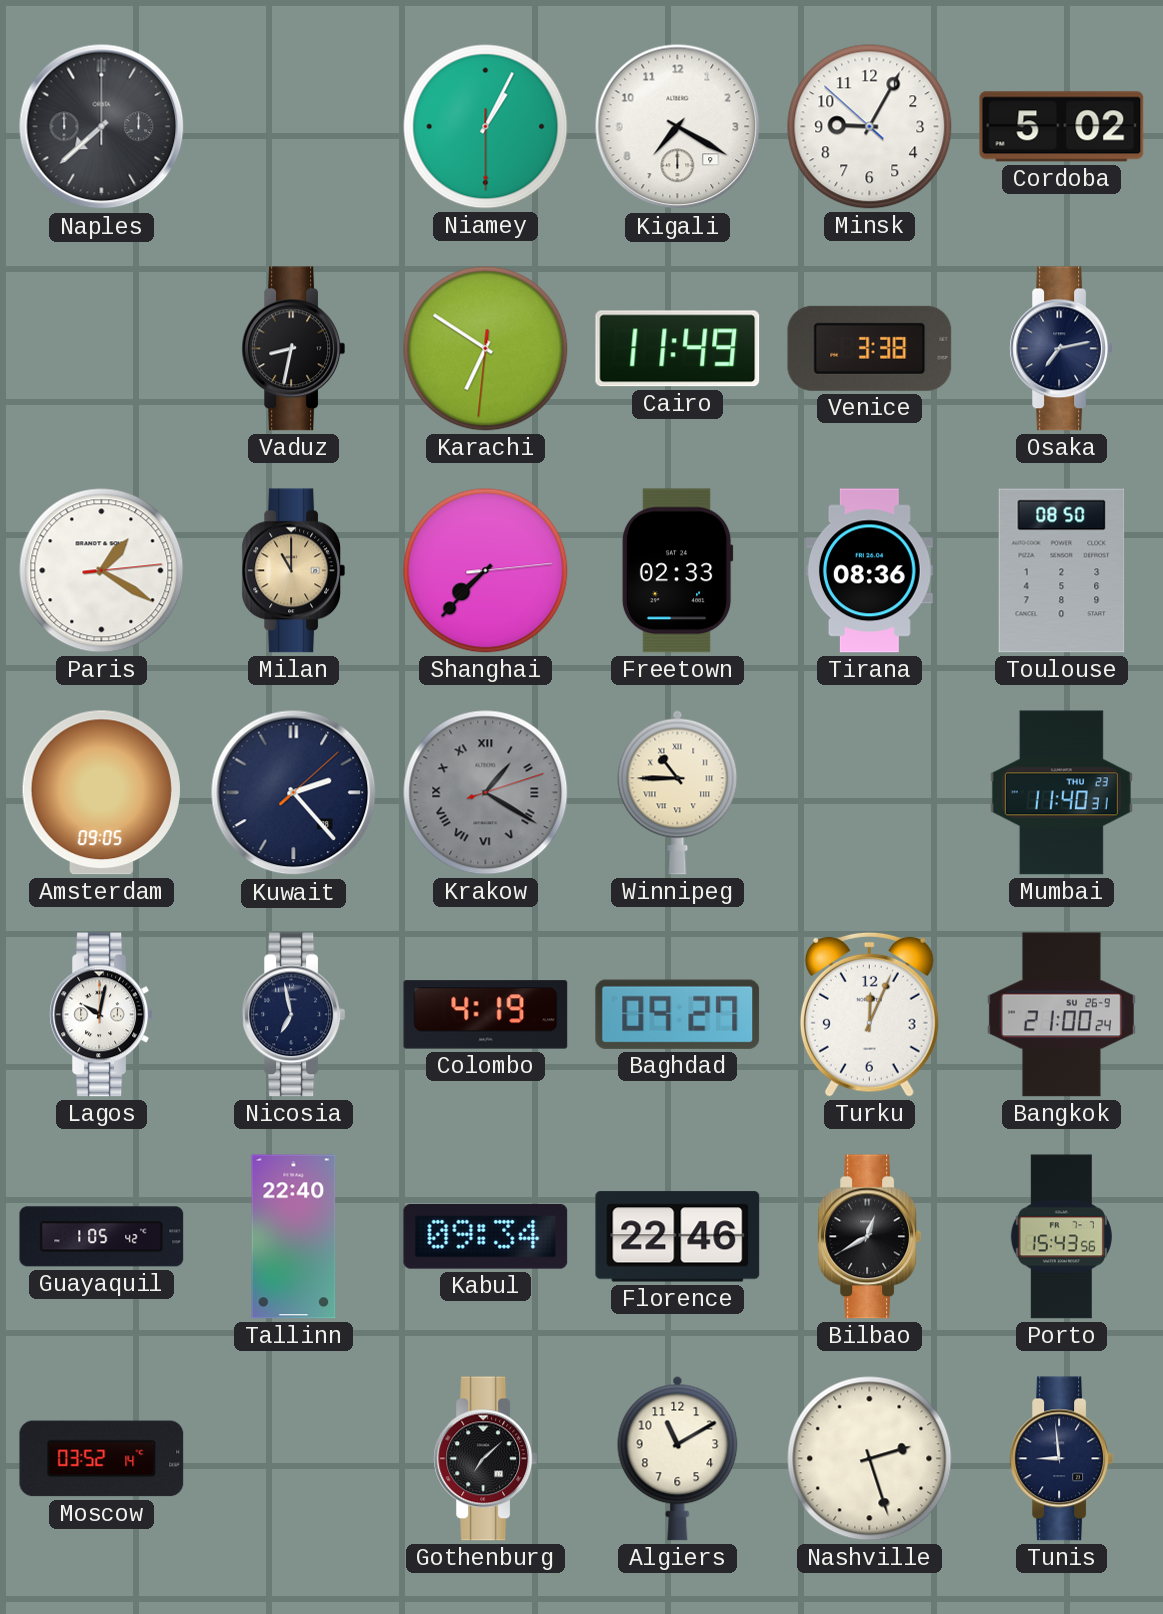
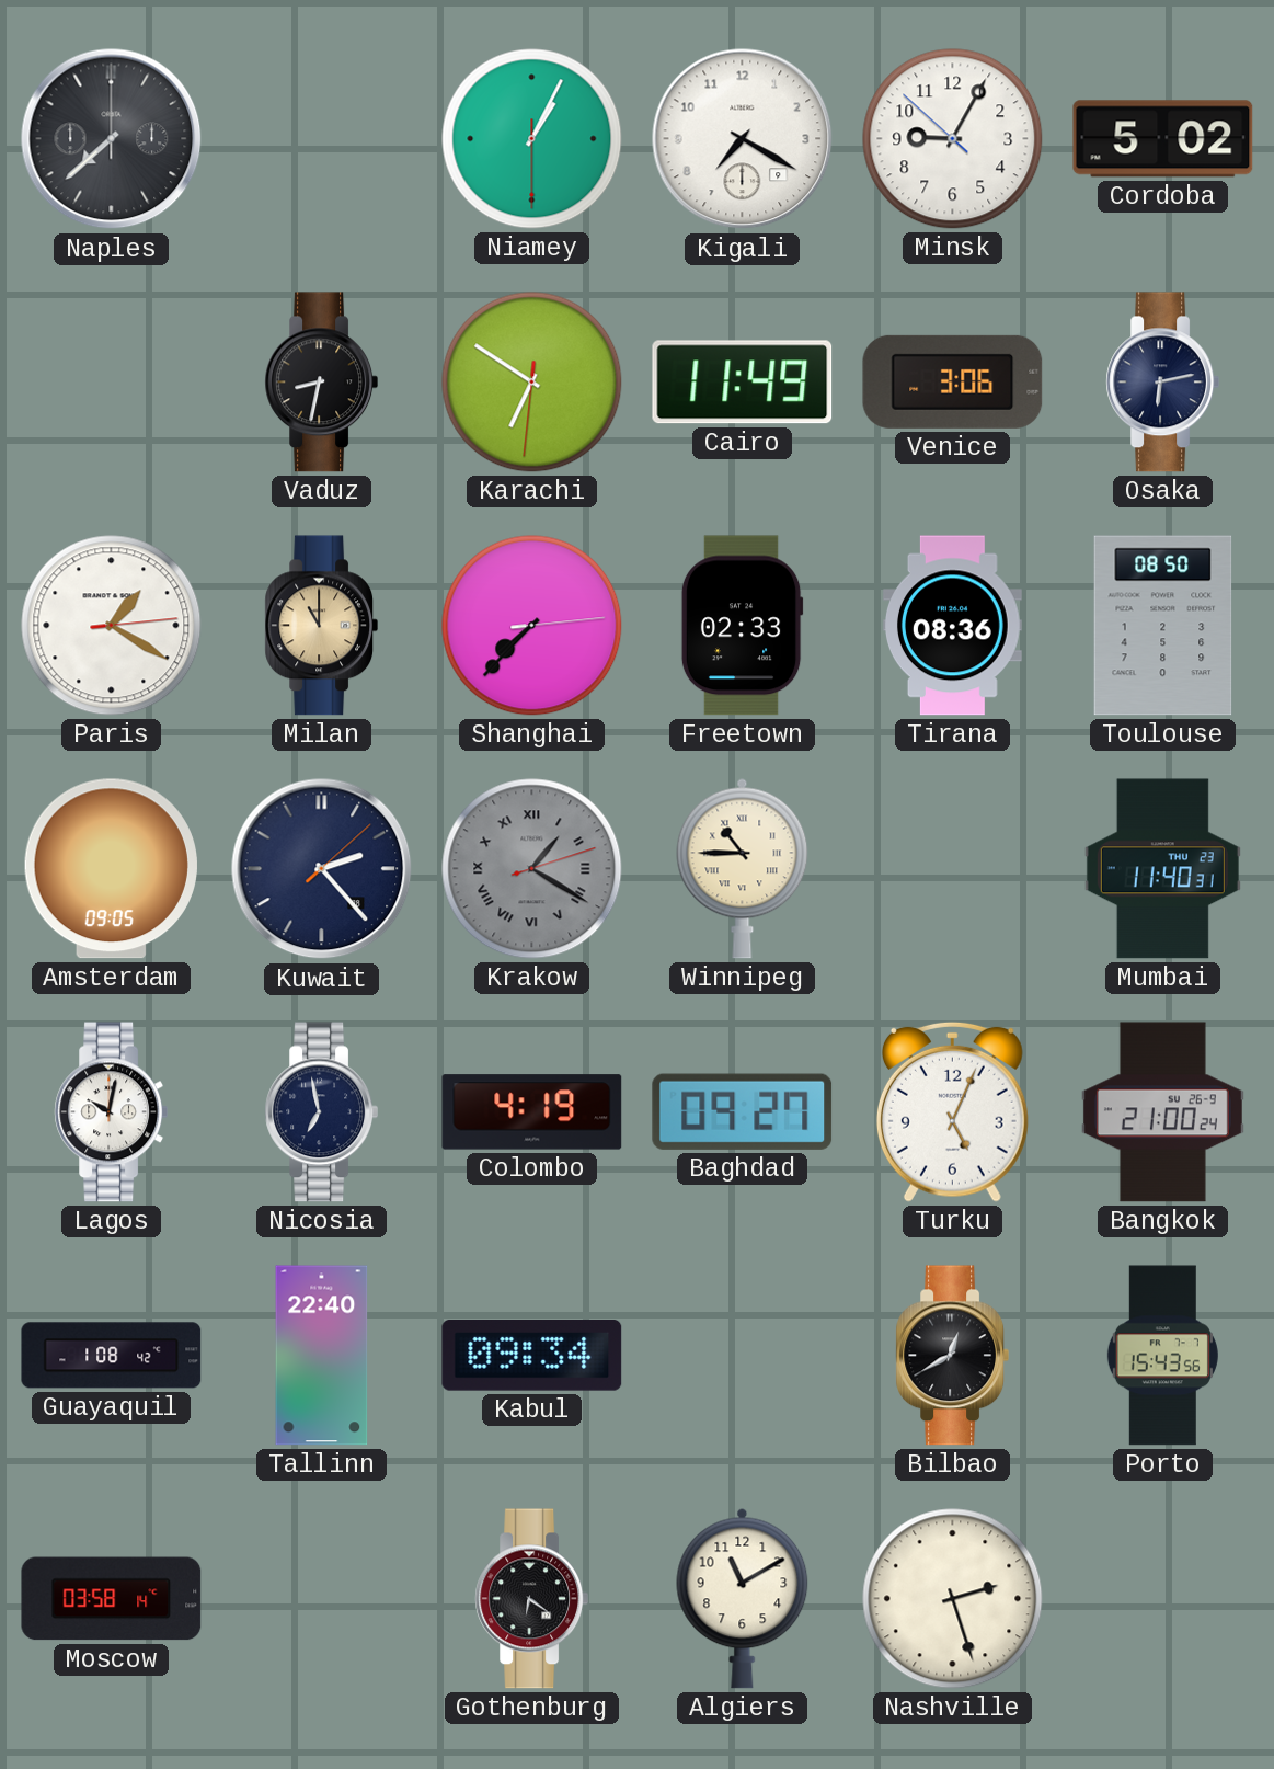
Venice: 3:38 -> 3:06 (953, 381)
Osaka: 7:13 -> 6:13 (1162, 383)
Turku: 12:04 -> 5:04 (952, 1111)
Guayaquil: 1:05 -> 1:08 (112, 1356)
Florence: 22:46 -> none (678, 1237)
Moscow: 03:52 -> 03:58 (112, 1599)
Gothenburg: 7:08 -> 6:21 (531, 1599)
Tunis: 8:59 -> none (1061, 1459)
